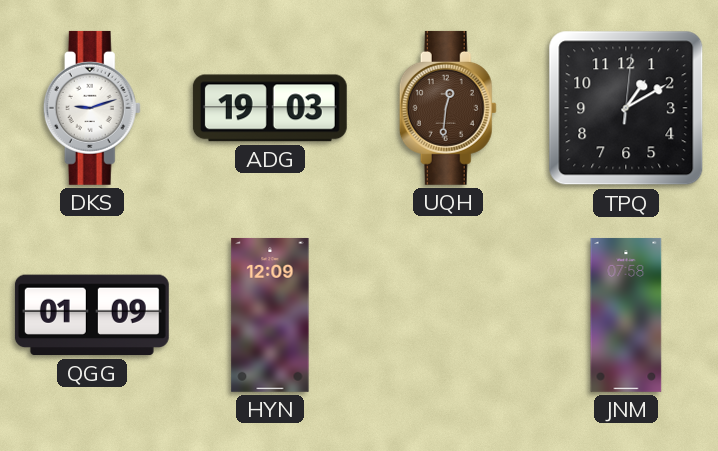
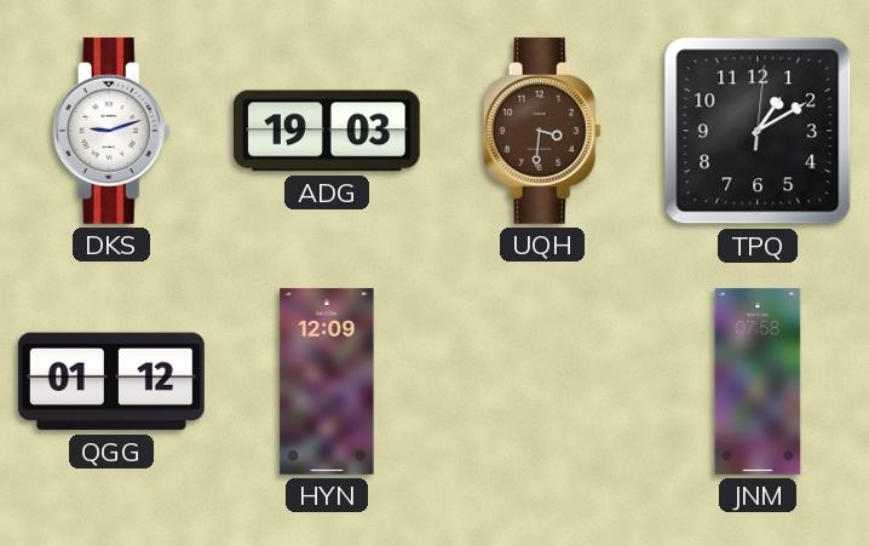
UQH: 12:31 -> 3:31 (542, 131)
QGG: 01:09 -> 01:12 (111, 381)
